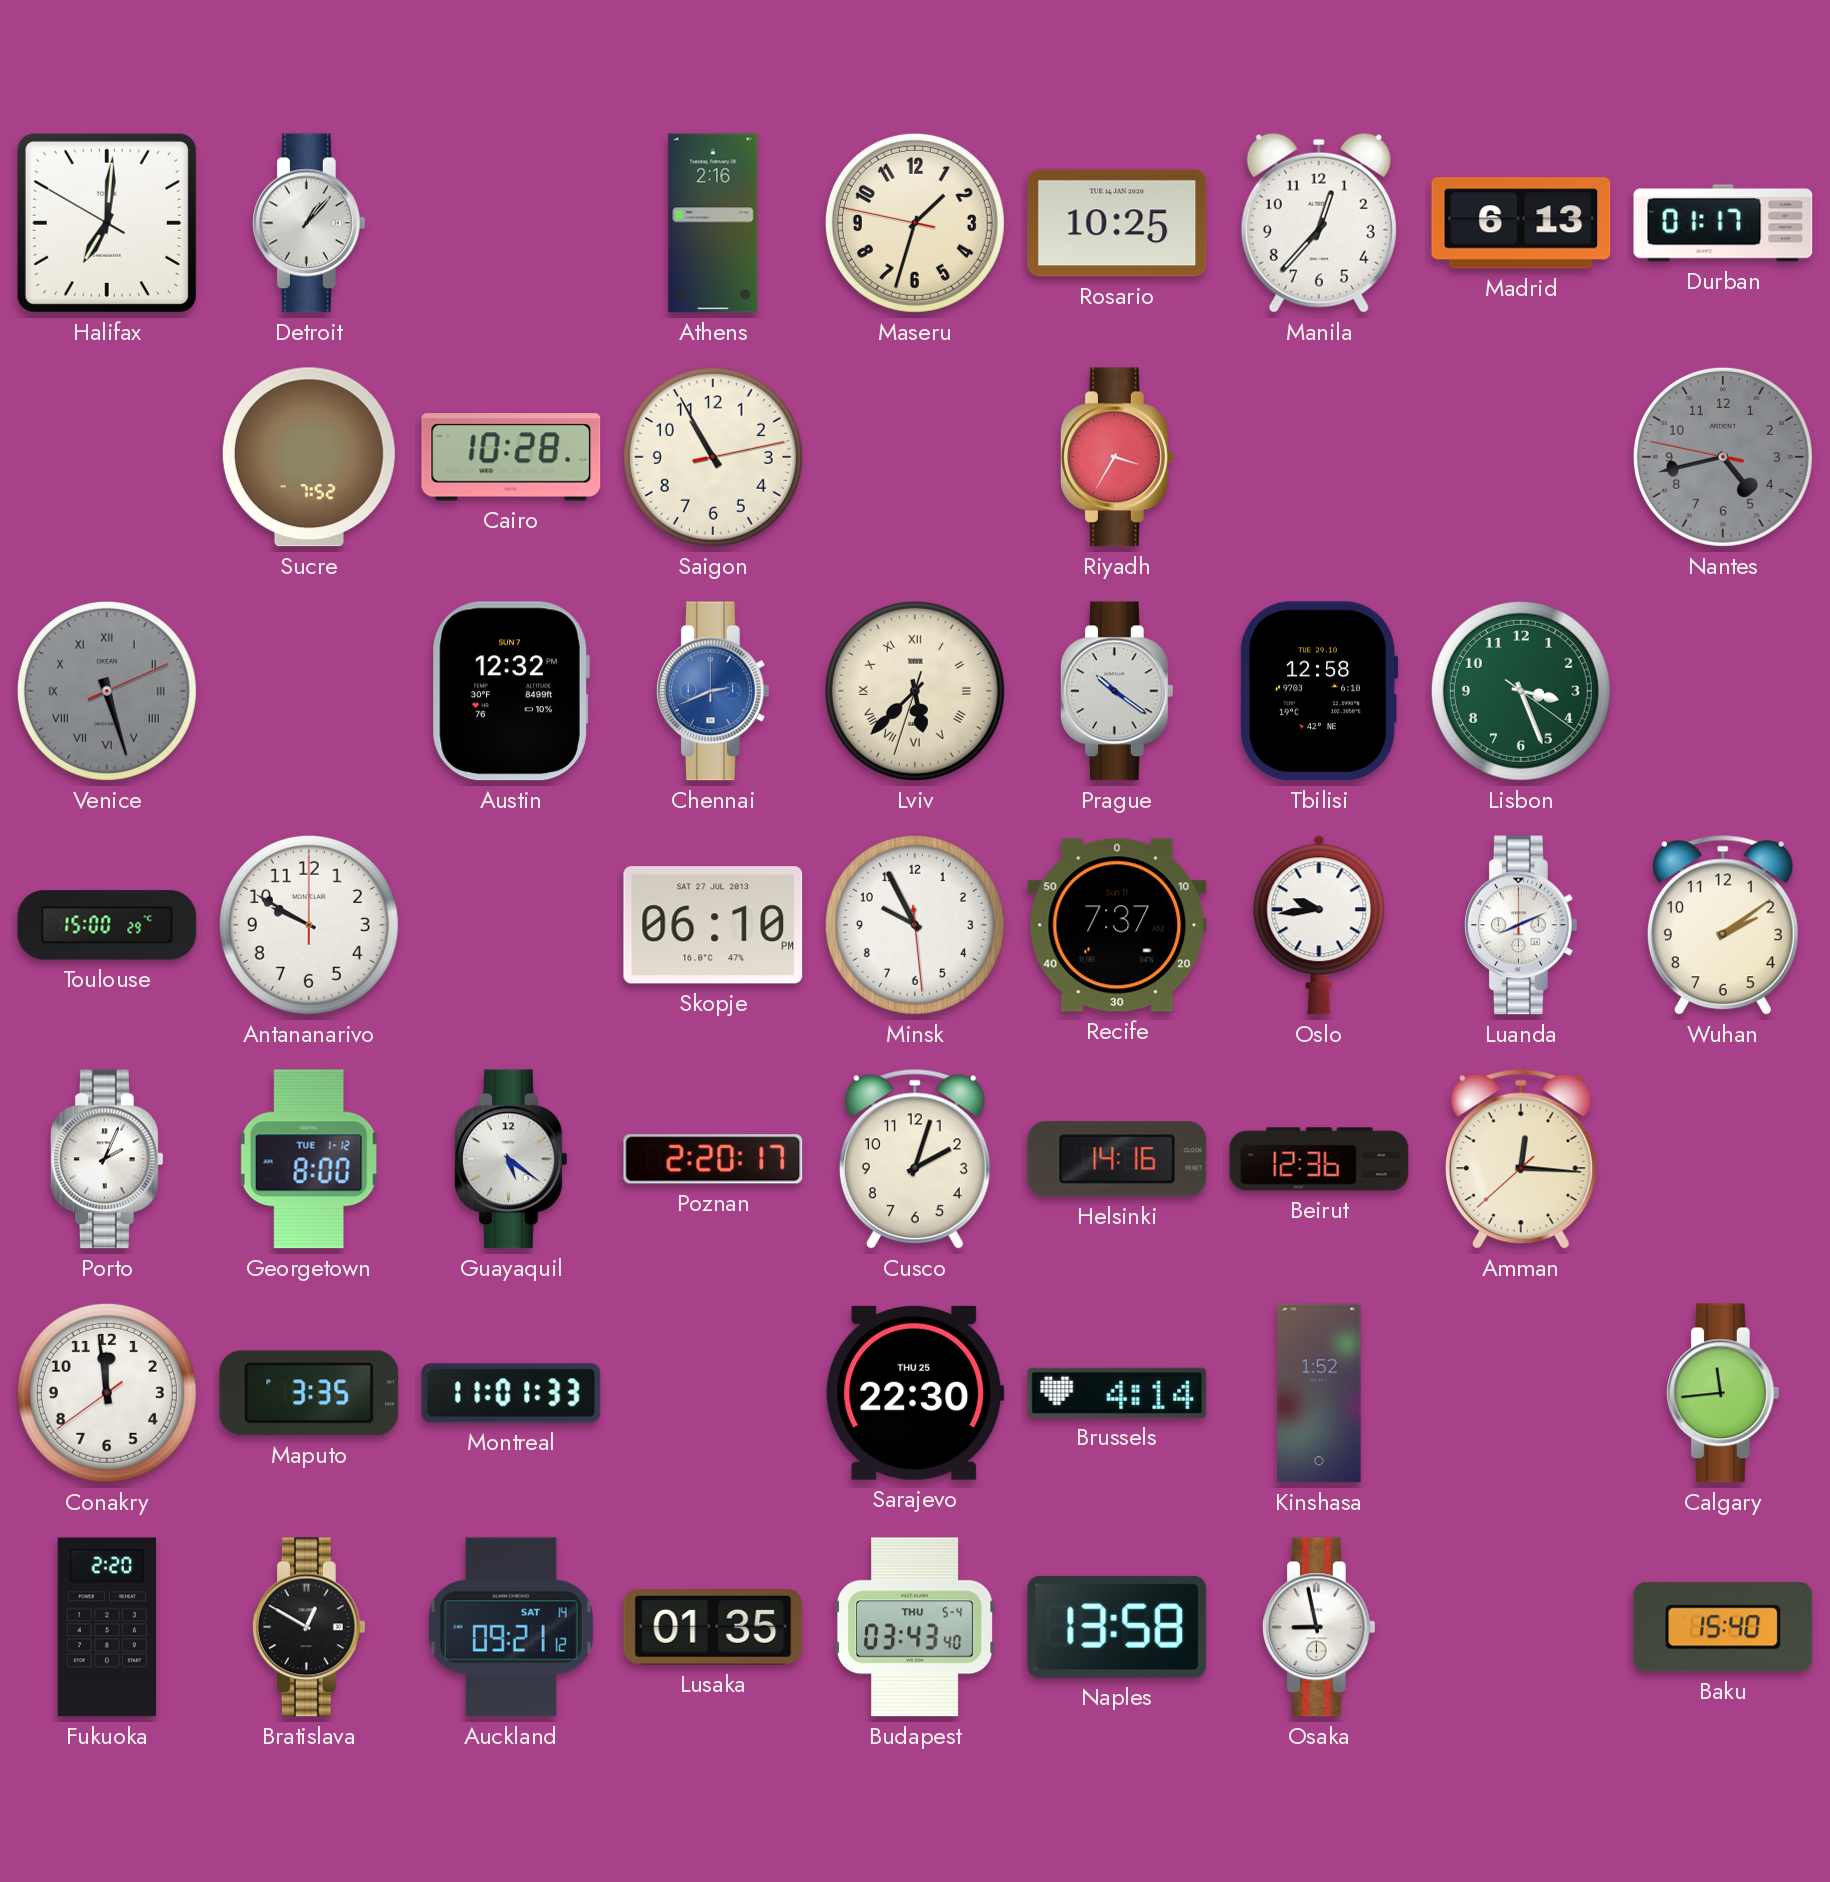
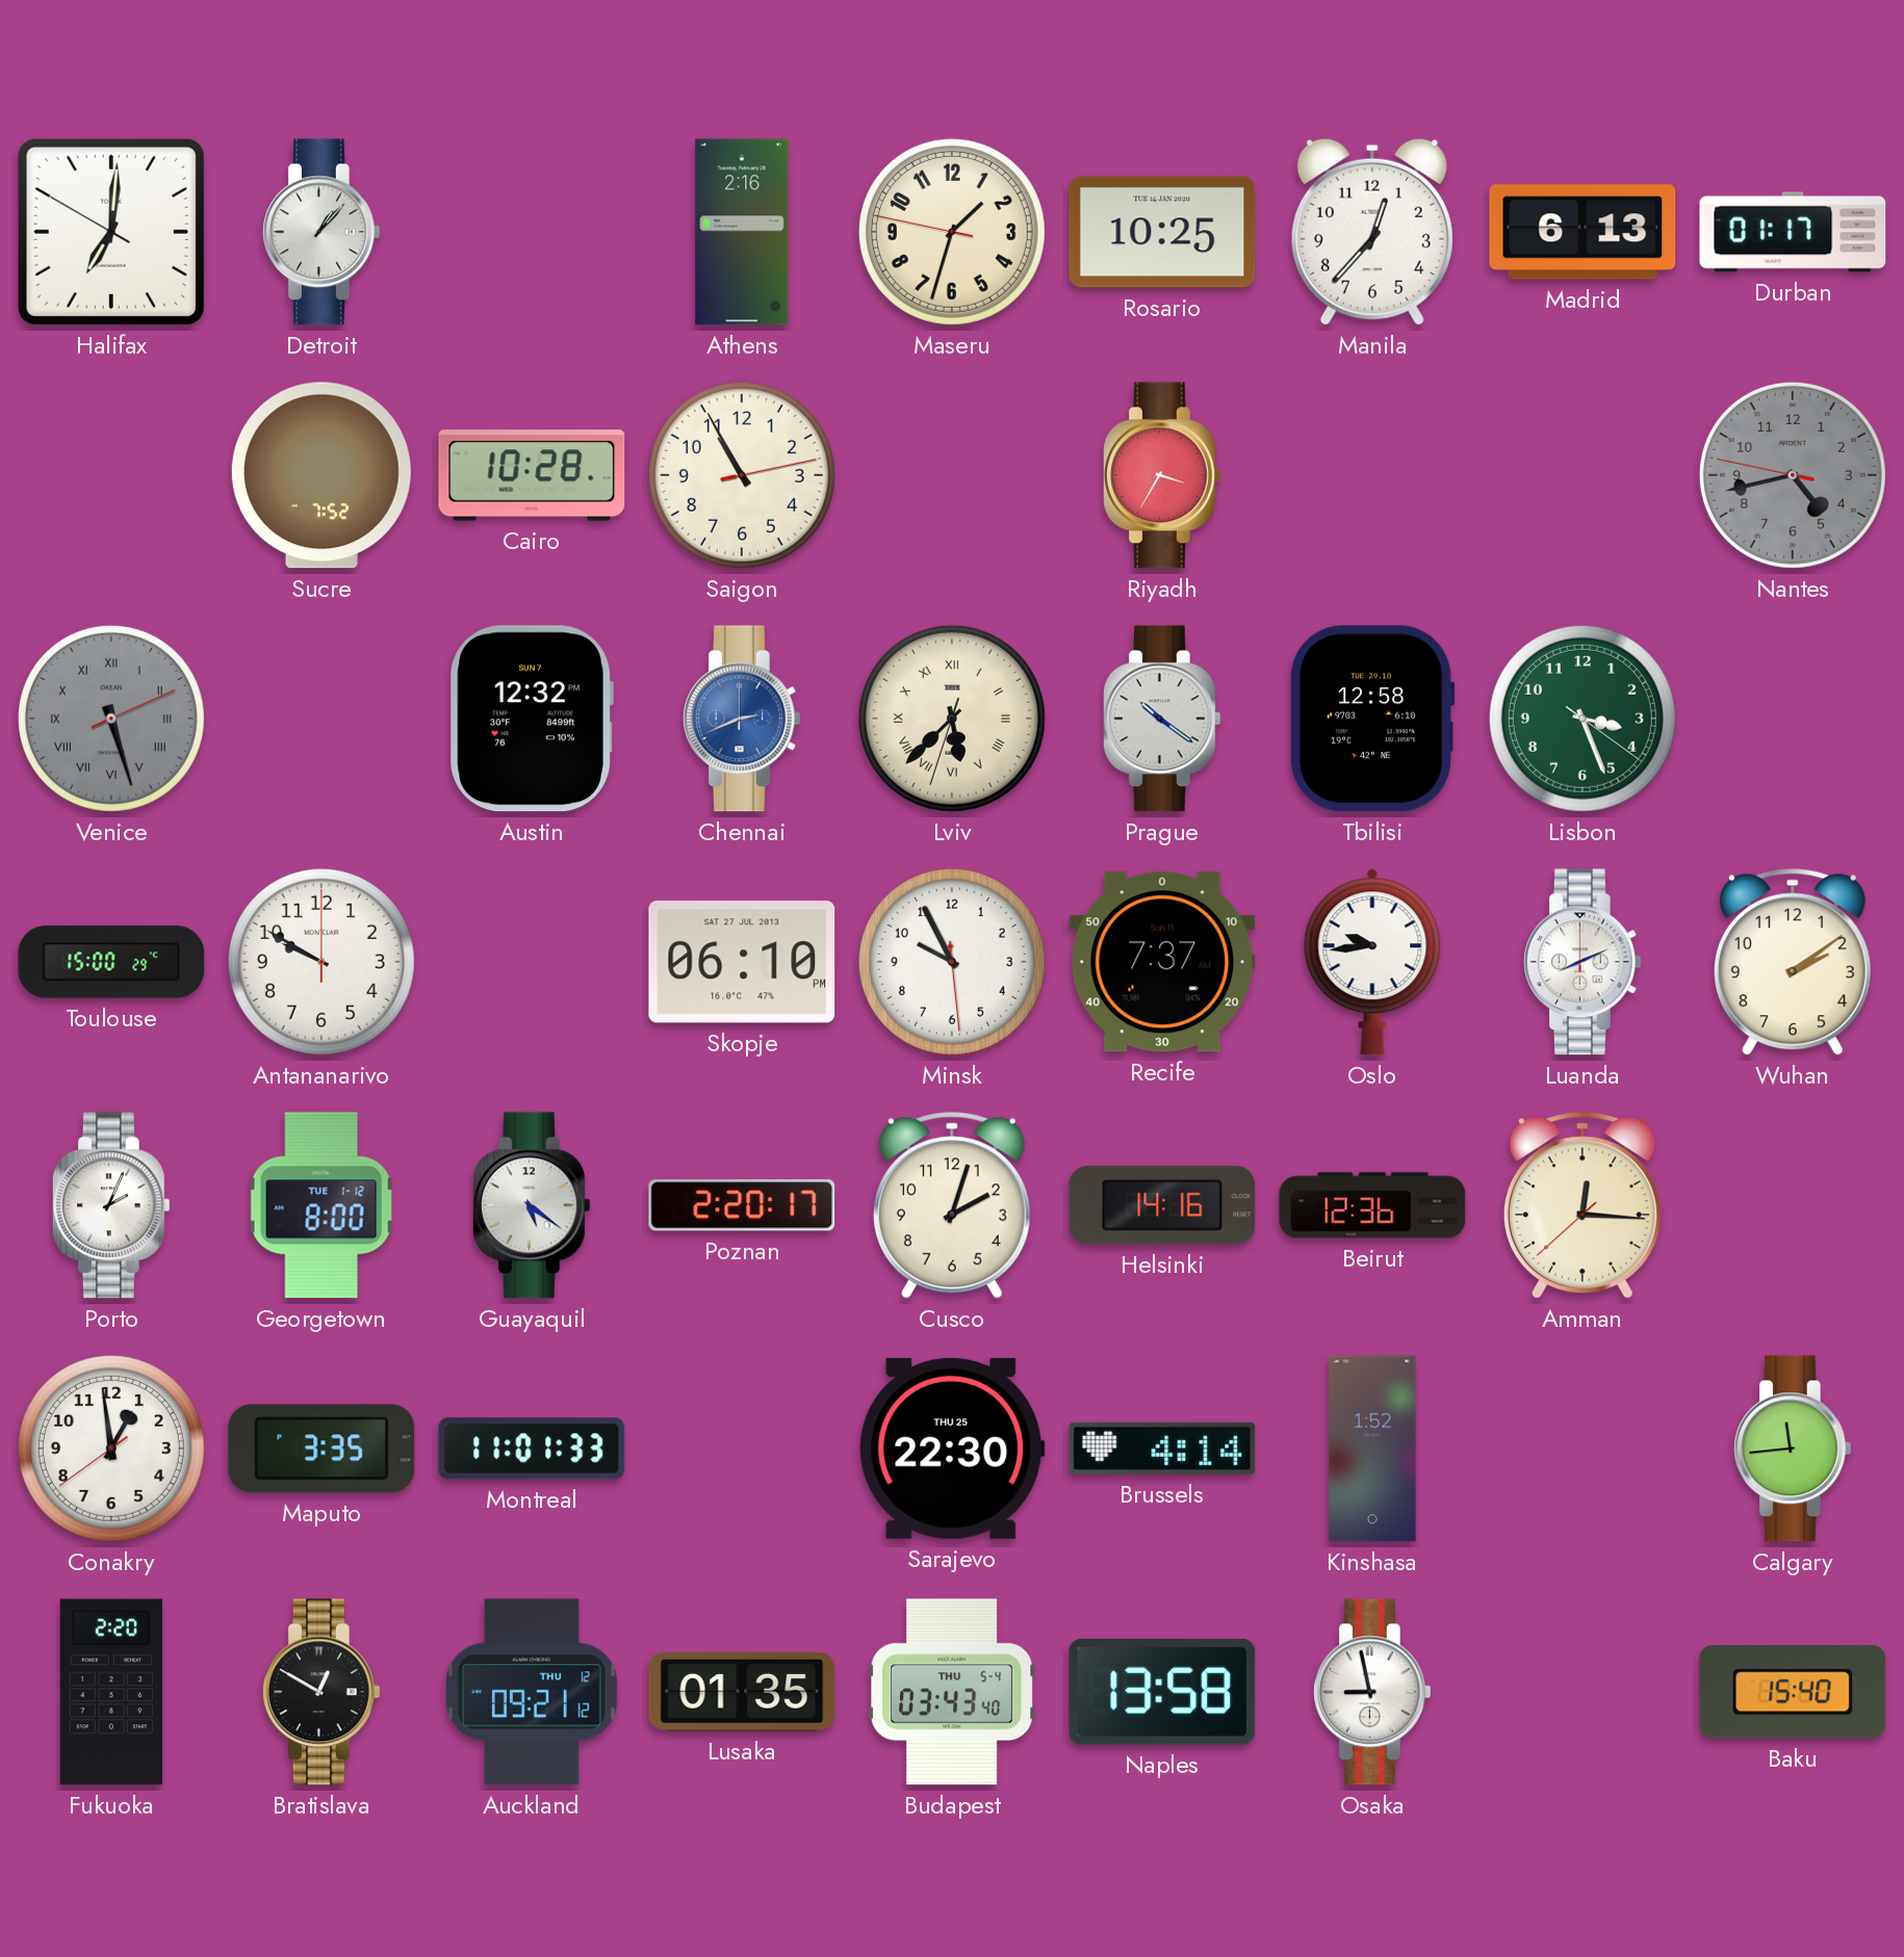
Conakry: 11:58 -> 12:58 (111, 1449)
Auckland date: SAT 14 -> THU 12 (532, 1692)
